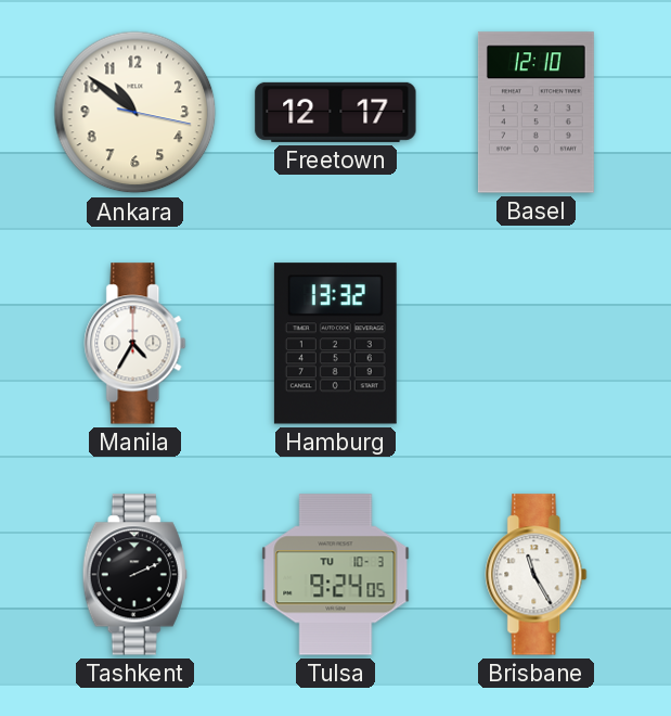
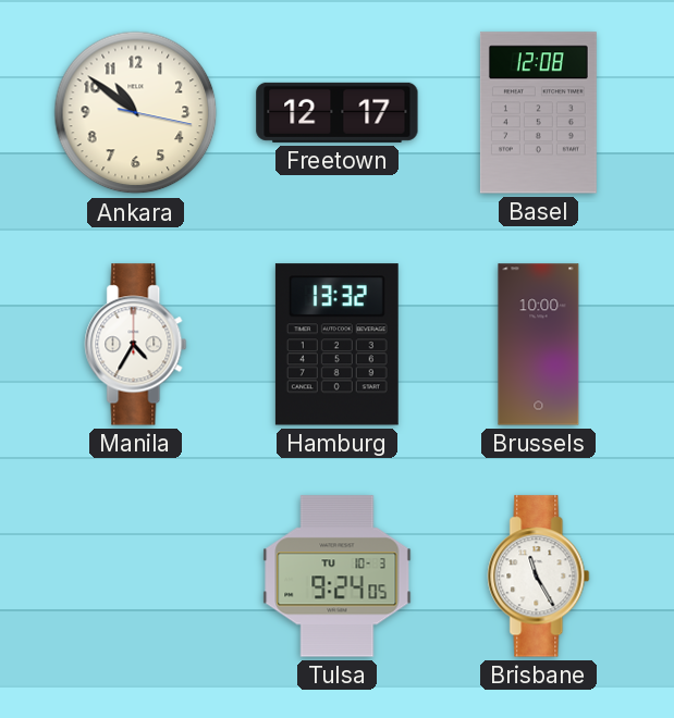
Basel: 12:10 -> 12:08 (538, 113)
Brussels: none -> 10:00 (539, 345)
Tashkent: 2:11 -> none (134, 575)
